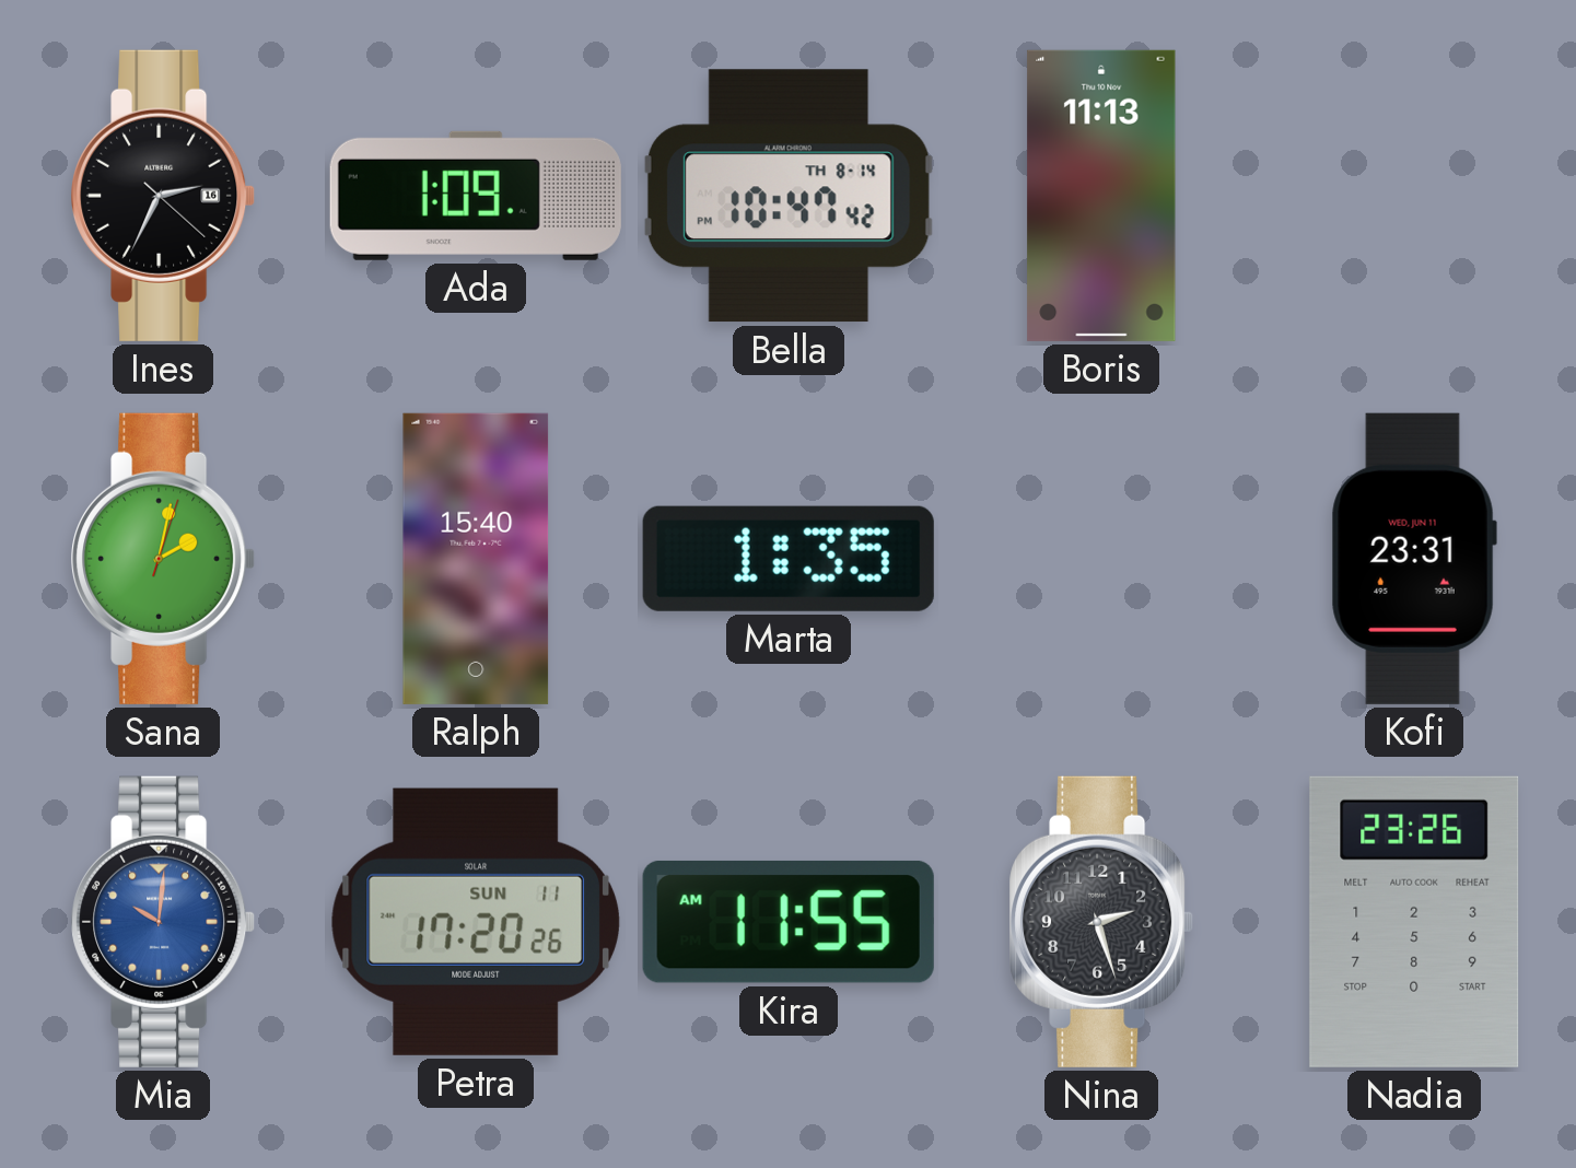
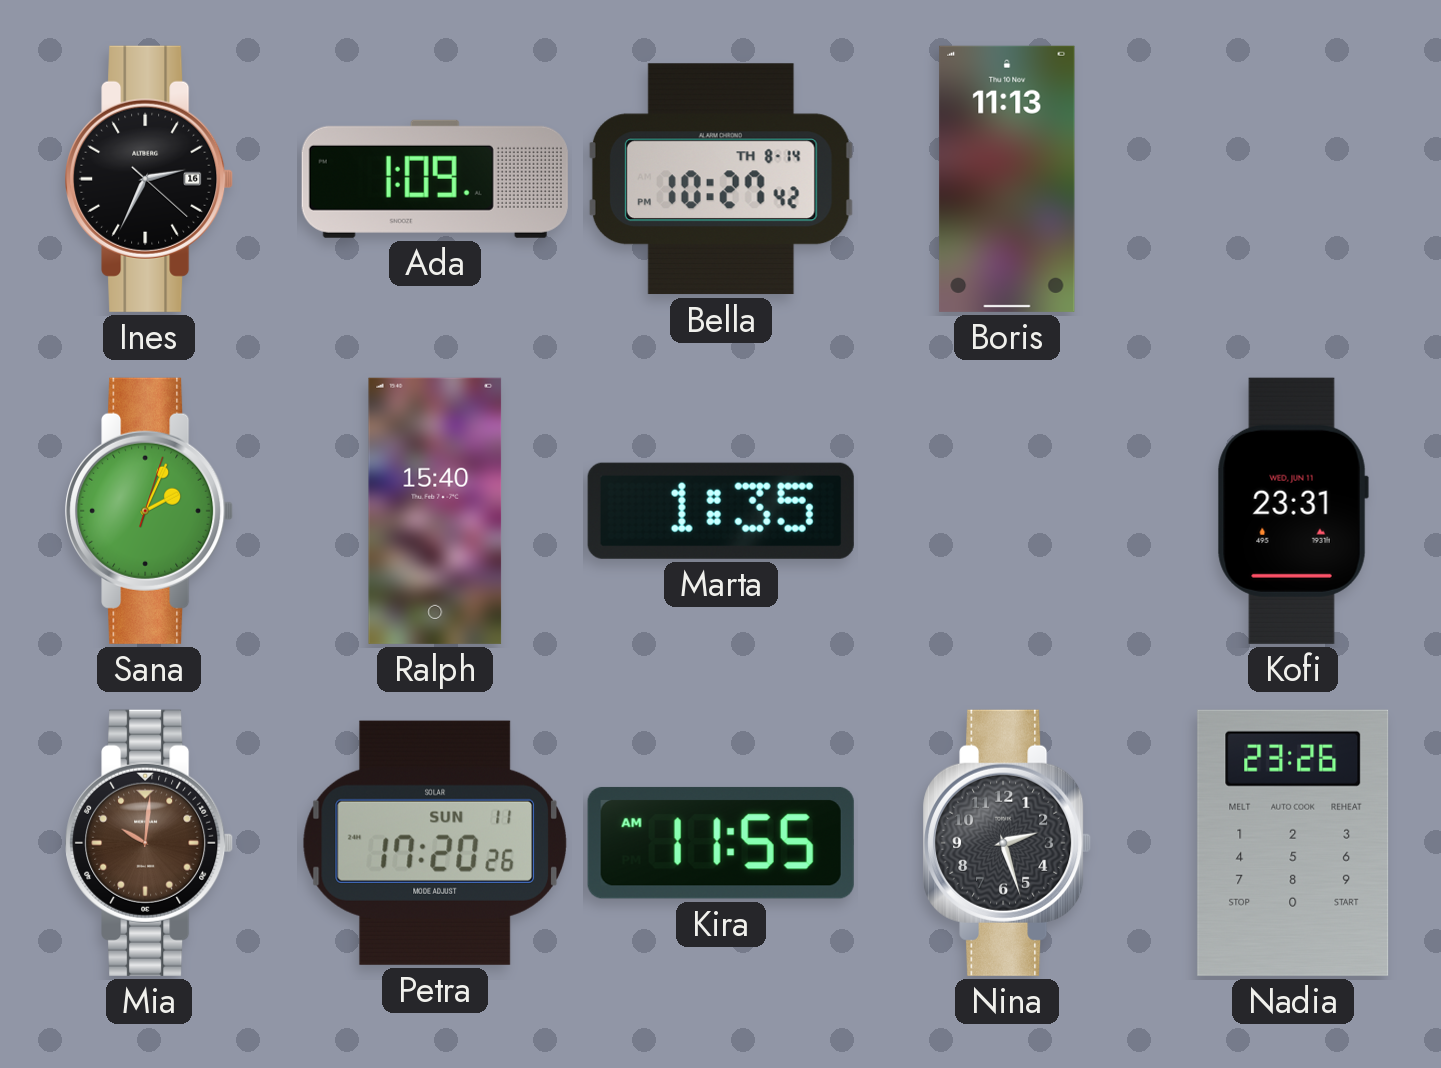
Bella: 10:47 -> 10:27 (721, 179)
Sana: 2:02 -> 2:04 (149, 511)
Mia dial: blue -> brown (149, 843)
